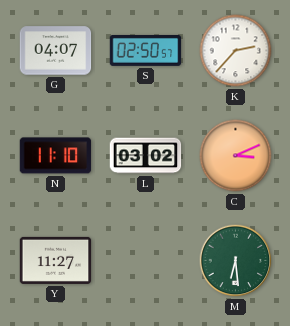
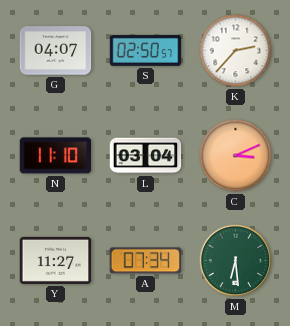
L: 03:02 -> 03:04 (146, 156)
A: none -> 07:34 (146, 261)
